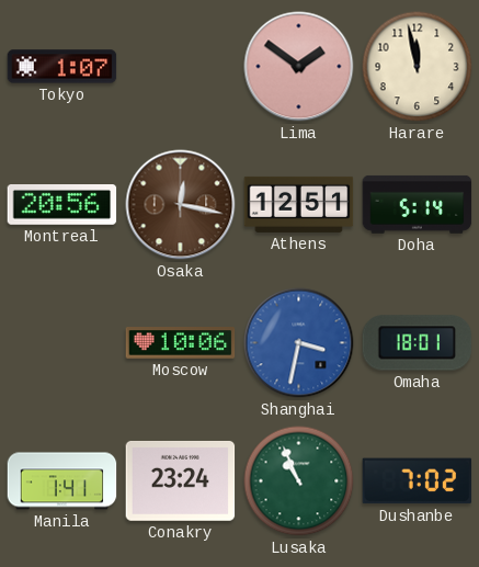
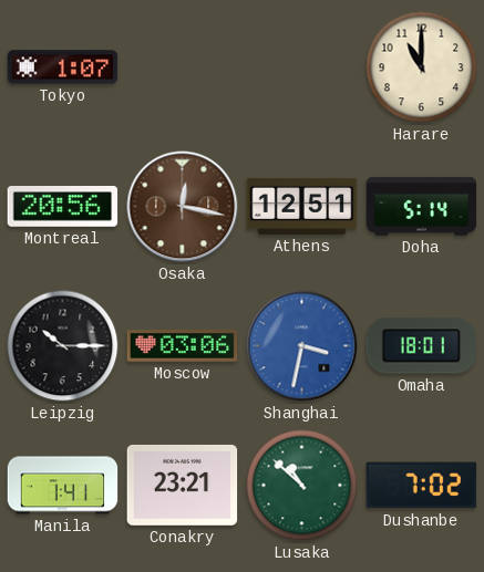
Lima: 1:51 -> none (299, 67)
Harare: 11:58 -> 11:00 (422, 67)
Leipzig: none -> 10:15 (63, 346)
Moscow: 10:06 -> 03:06 (183, 346)
Conakry: 23:24 -> 23:21 (183, 485)
Lusaka: 10:56 -> 10:52 (302, 486)
